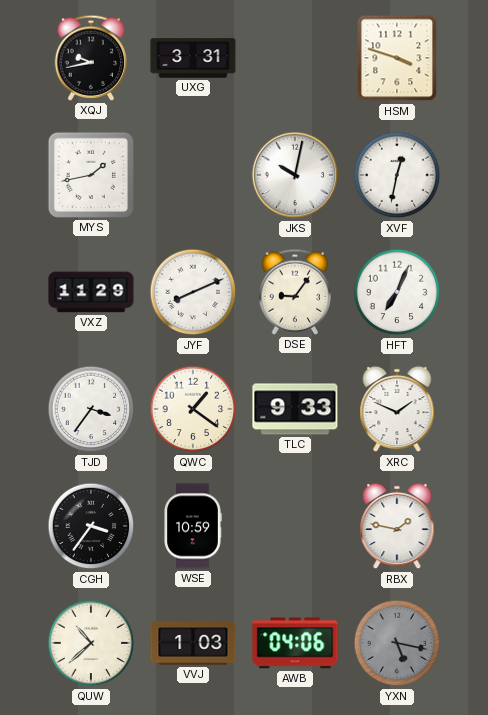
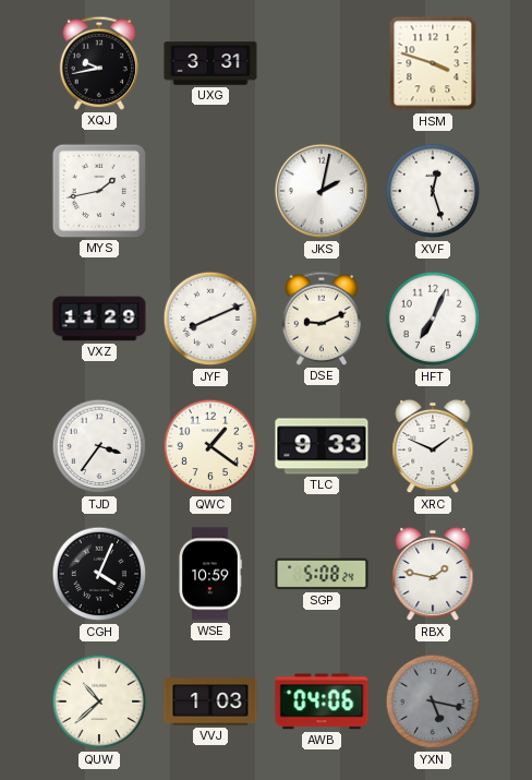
JKS: 10:02 -> 2:02 (322, 191)
XVF: 12:32 -> 12:27 (433, 191)
DSE: 9:06 -> 9:11 (321, 319)
CGH: 3:36 -> 4:04 (99, 574)
SGP: none -> 5:08 (322, 574)
